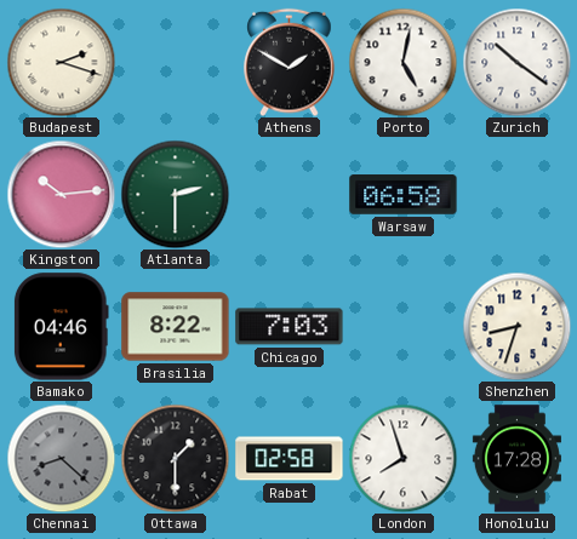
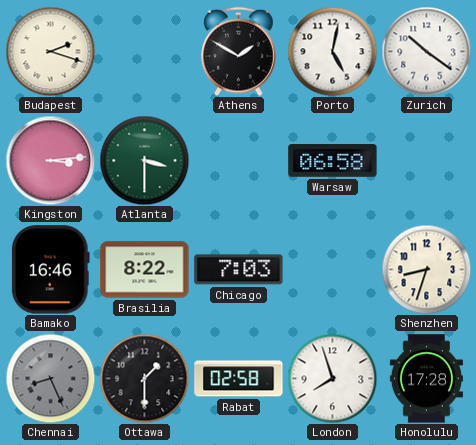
Kingston: 10:14 -> 3:14 (50, 160)
Atlanta: 2:30 -> 3:30 (144, 160)
Bamako: 04:46 -> 16:46 (50, 270)
Chennai: 8:22 -> 8:26 (50, 378)
